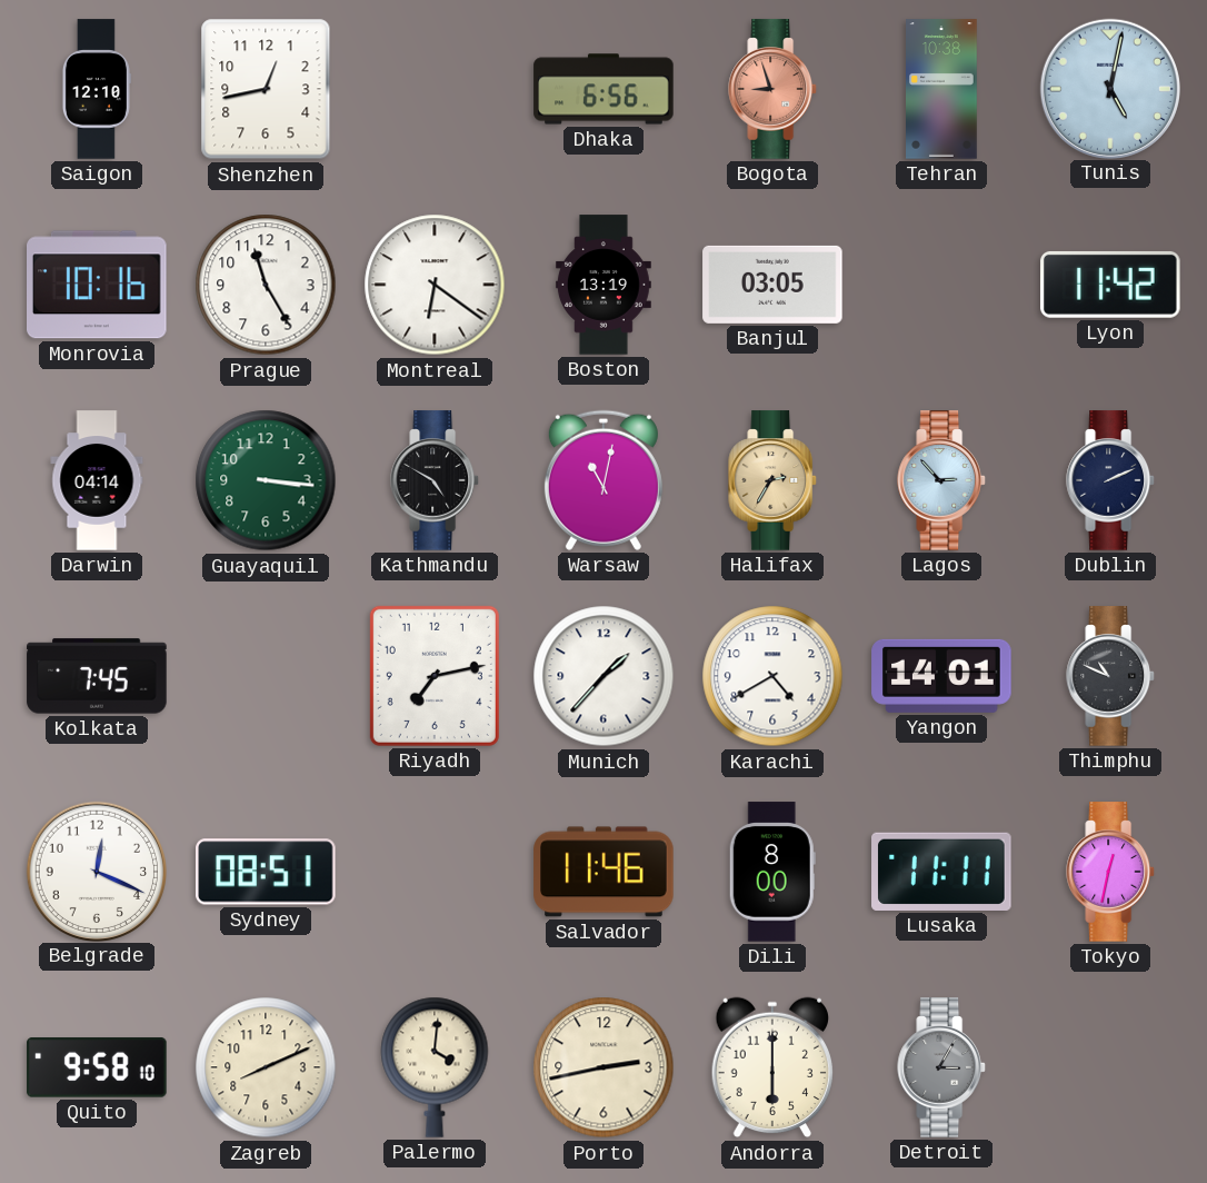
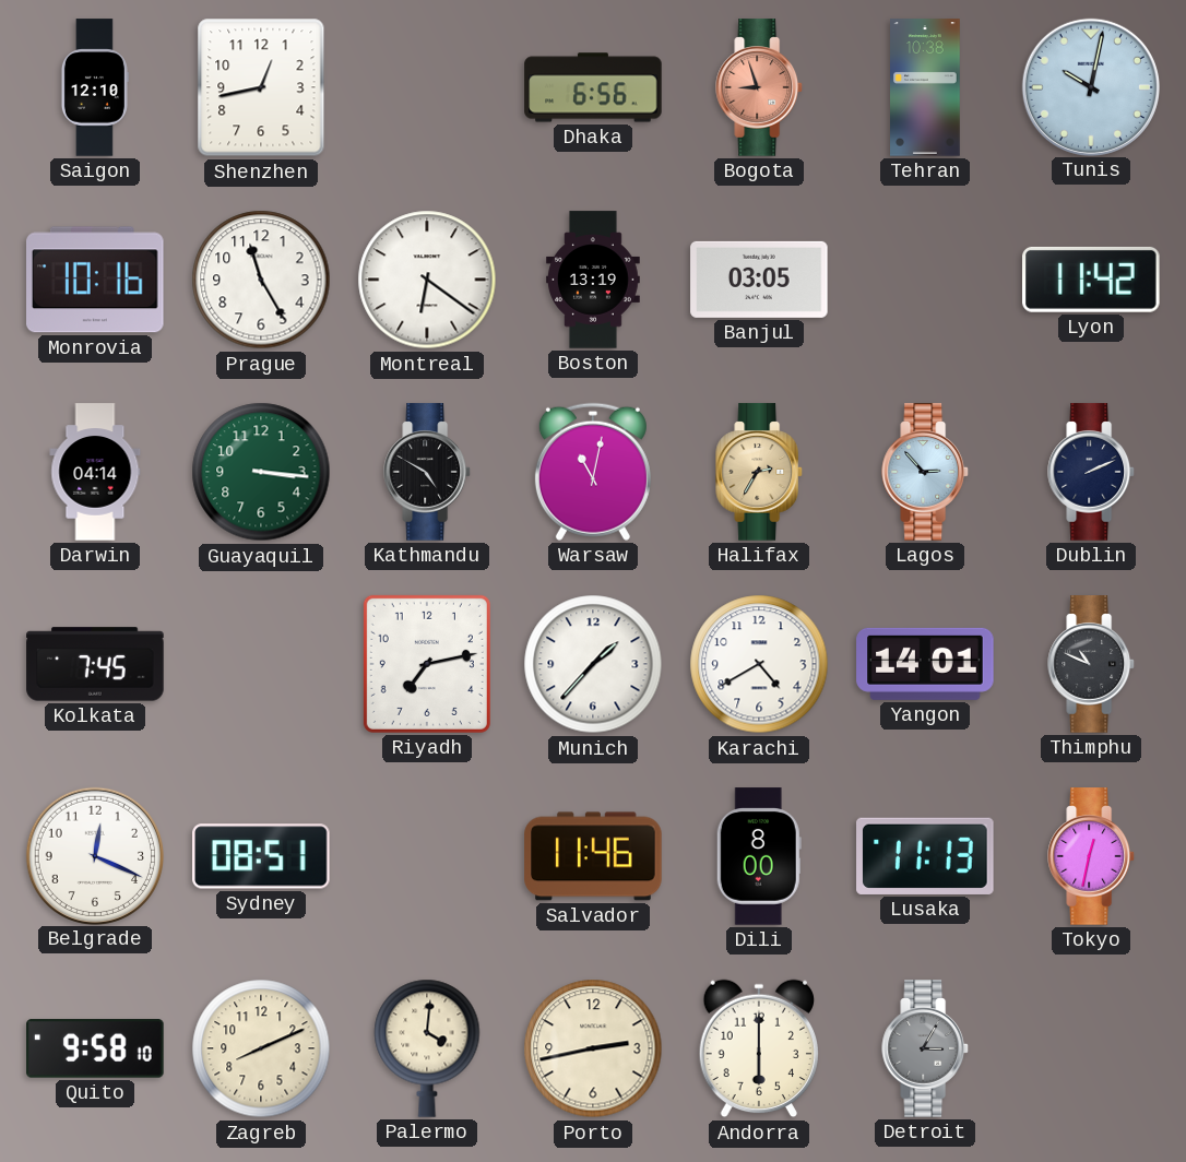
Tunis: 5:02 -> 10:02 (1090, 86)
Lusaka: 11:11 -> 11:13 (925, 856)
